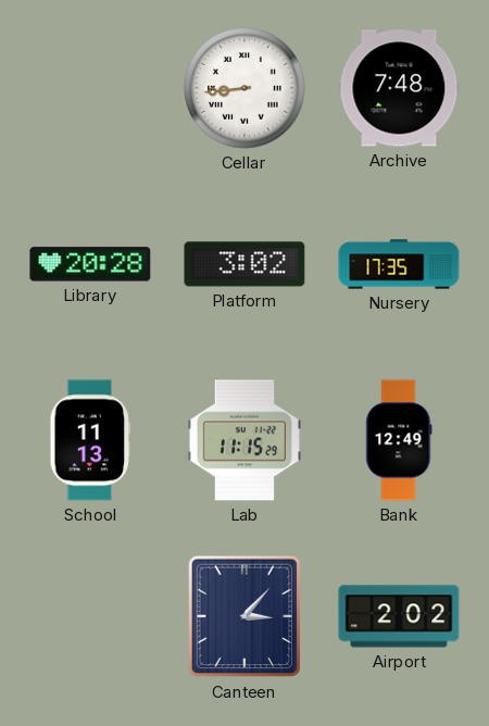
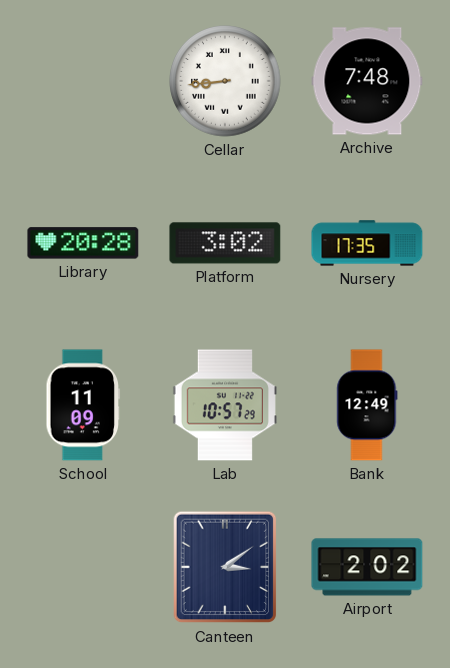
School: 11:13 -> 11:09 (83, 405)
Lab: 11:15 -> 10:57 (224, 405)
Canteen: 3:07 -> 3:09 (225, 567)
